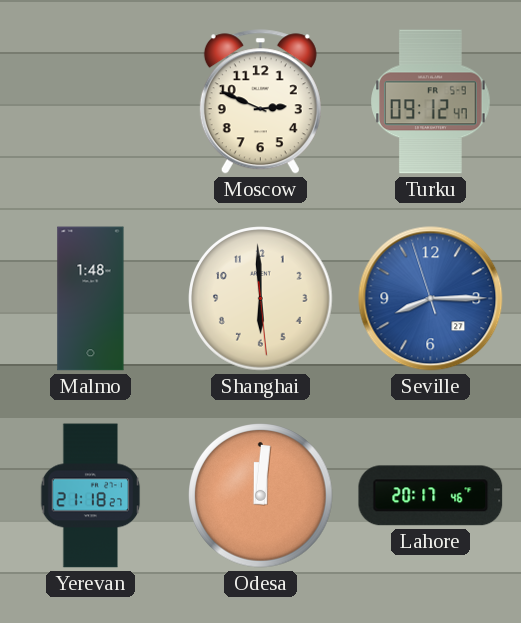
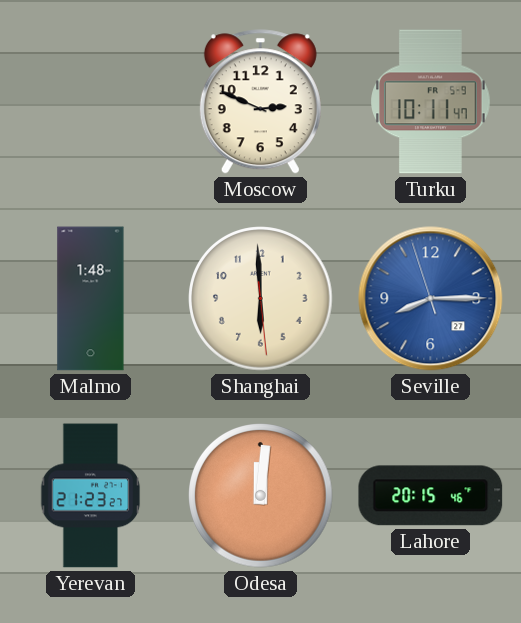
Turku: 09:12 -> 10:11 (431, 102)
Yerevan: 21:18 -> 21:23 (91, 496)
Lahore: 20:17 -> 20:15 (431, 496)
